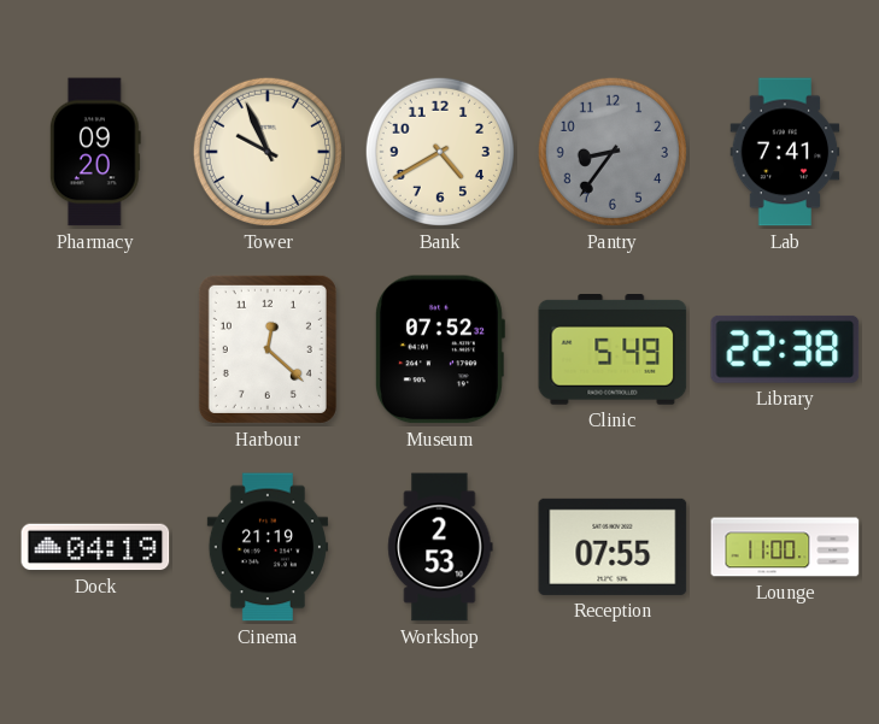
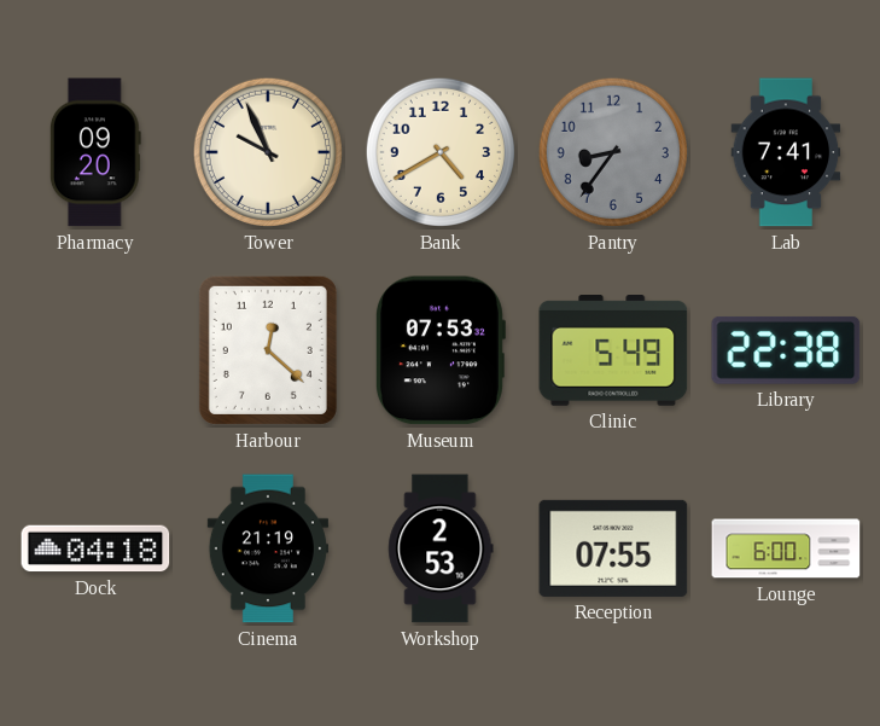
Museum: 07:52 -> 07:53 (439, 350)
Dock: 04:19 -> 04:18 (95, 548)
Lounge: 11:00 -> 6:00 (786, 548)
